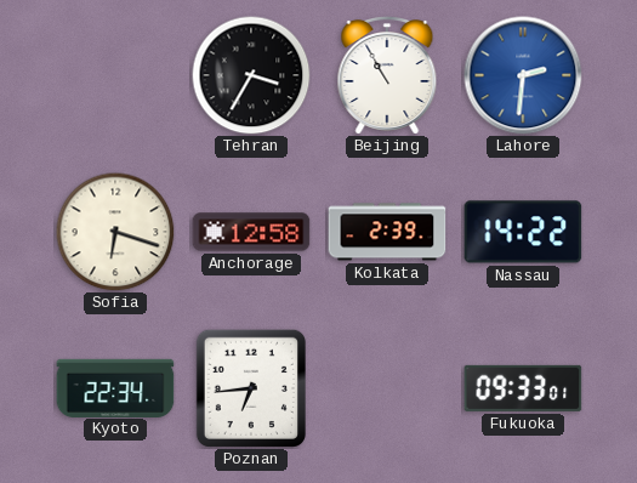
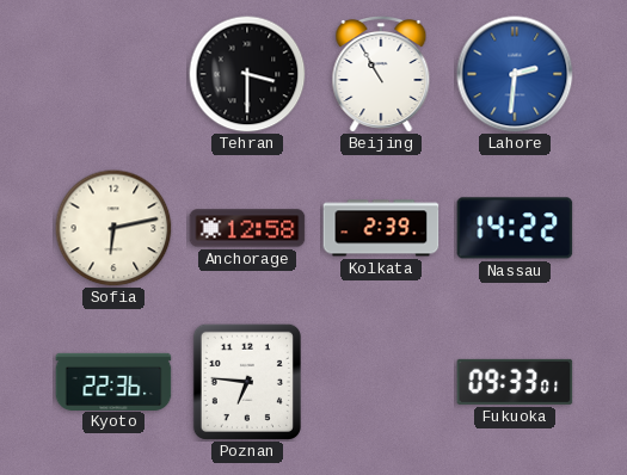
Tehran: 3:35 -> 3:30 (247, 74)
Sofia: 6:18 -> 6:13 (113, 228)
Kyoto: 22:34 -> 22:36 (113, 381)
Poznan: 6:44 -> 6:46 (247, 382)
